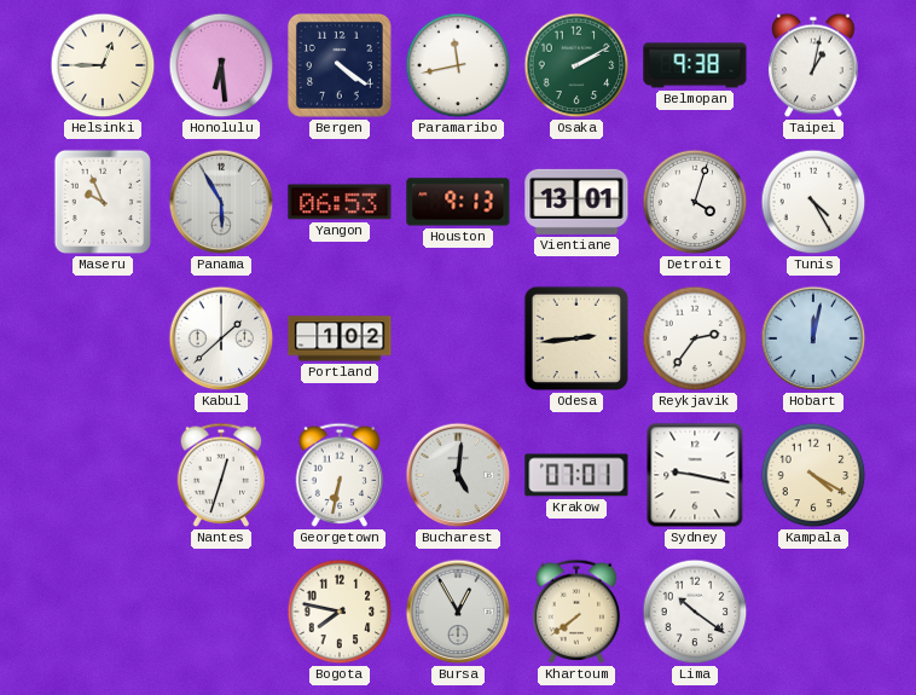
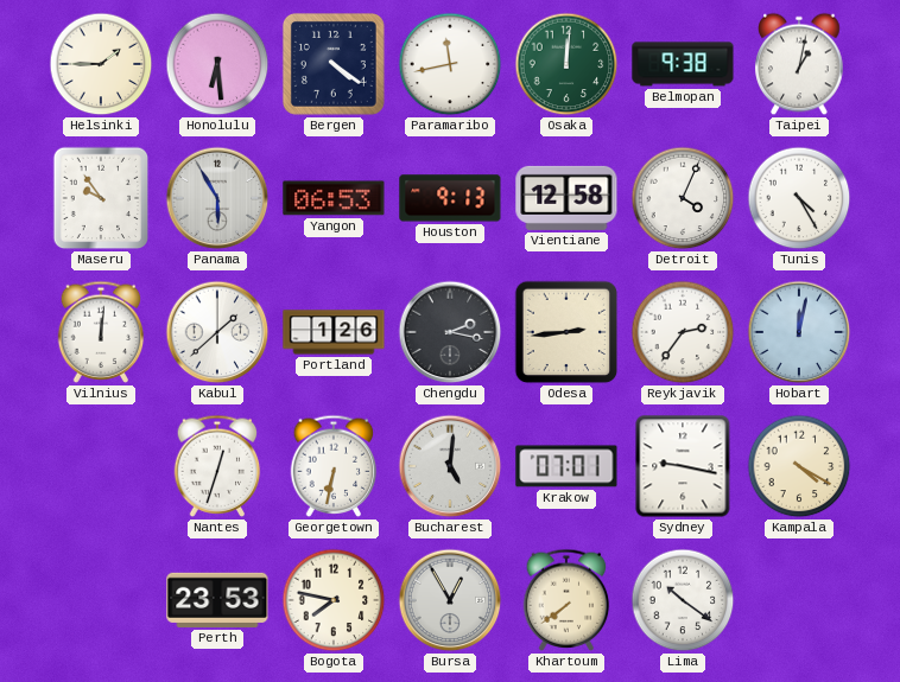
Helsinki: 12:45 -> 1:45 (101, 64)
Osaka: 2:10 -> 12:01 (566, 64)
Maseru: 9:56 -> 9:54 (101, 198)
Vientiane: 13:01 -> 12:58 (566, 198)
Detroit: 4:03 -> 4:04 (683, 198)
Vilnius: none -> 12:01 (101, 332)
Portland: 1:02 -> 1:26 (334, 332)
Chengdu: none -> 2:17 (450, 332)
Perth: none -> 23:53 (217, 600)
